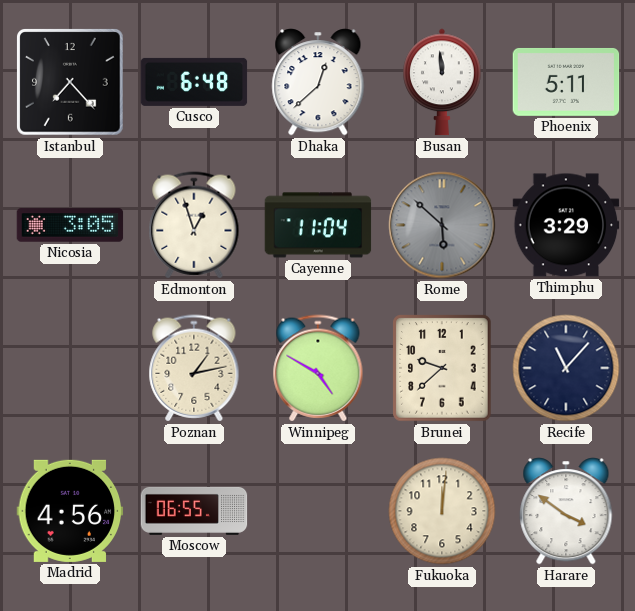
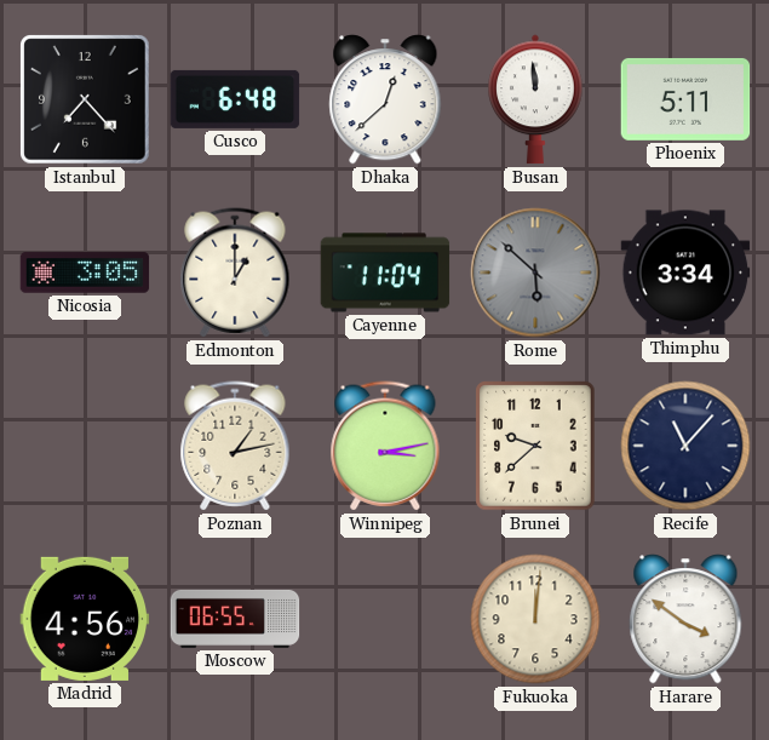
Edmonton: 12:57 -> 1:00 (235, 273)
Thimphu: 3:29 -> 3:34 (685, 273)
Winnipeg: 4:50 -> 3:13 (385, 446)
